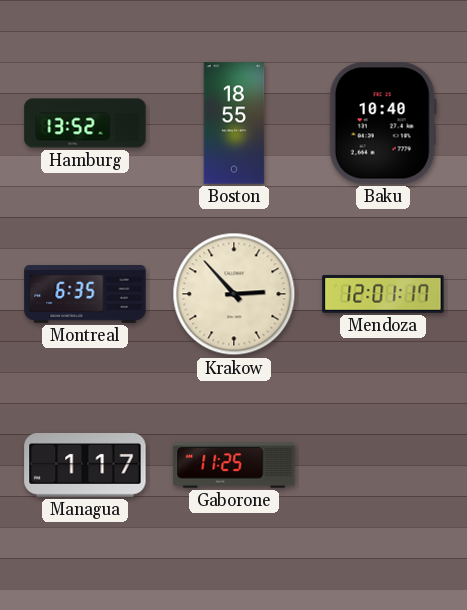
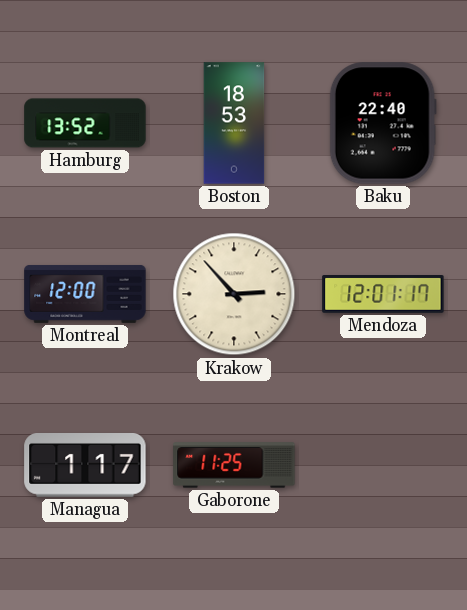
Boston: 18:55 -> 18:53 (234, 123)
Baku: 10:40 -> 22:40 (383, 123)
Montreal: 6:35 -> 12:00 (85, 294)
